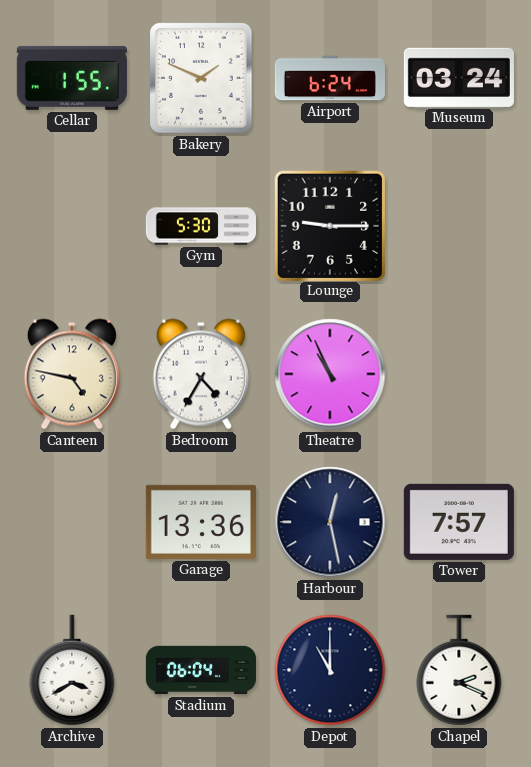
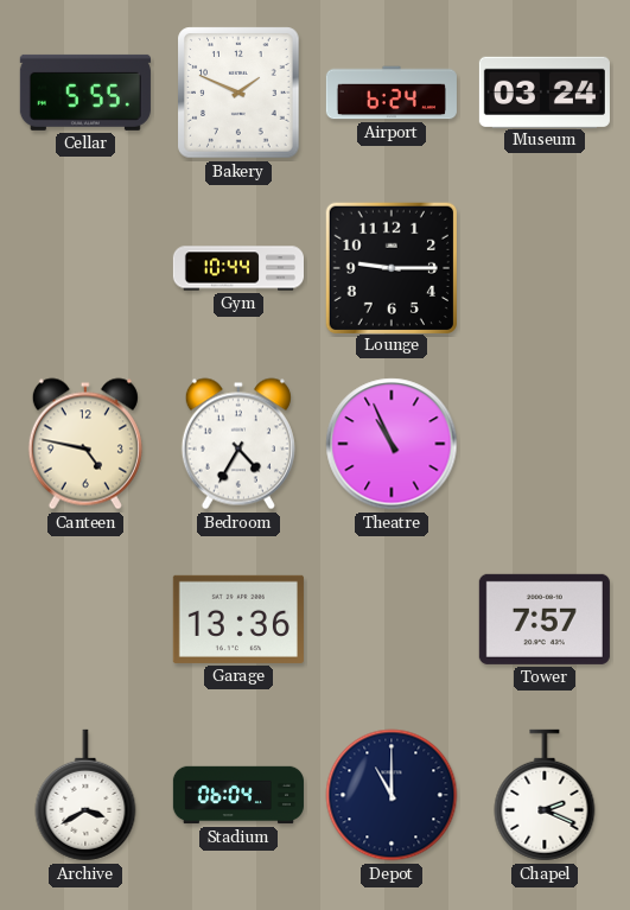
Cellar: 1:55 -> 5:55 (85, 93)
Gym: 5:30 -> 10:44 (237, 268)
Harbour: 12:28 -> none (330, 522)
